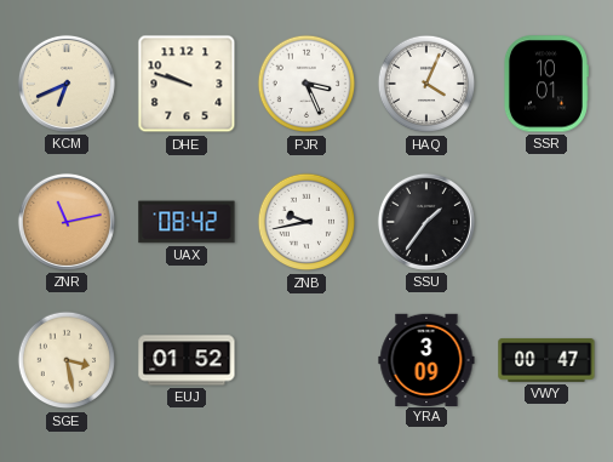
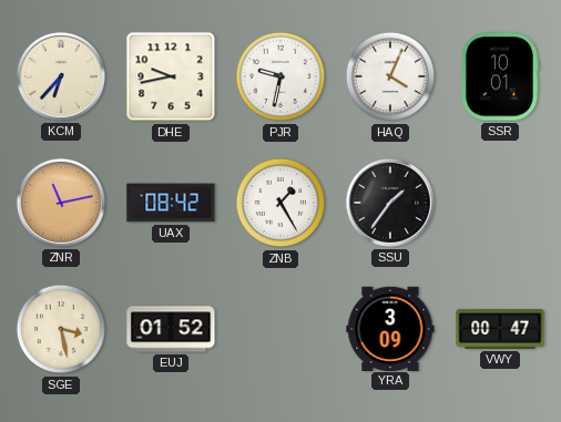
KCM: 6:41 -> 6:37 (61, 76)
DHE: 9:48 -> 9:43 (171, 76)
PJR: 3:26 -> 9:32 (280, 76)
ZNB: 9:43 -> 1:25 (280, 203)
